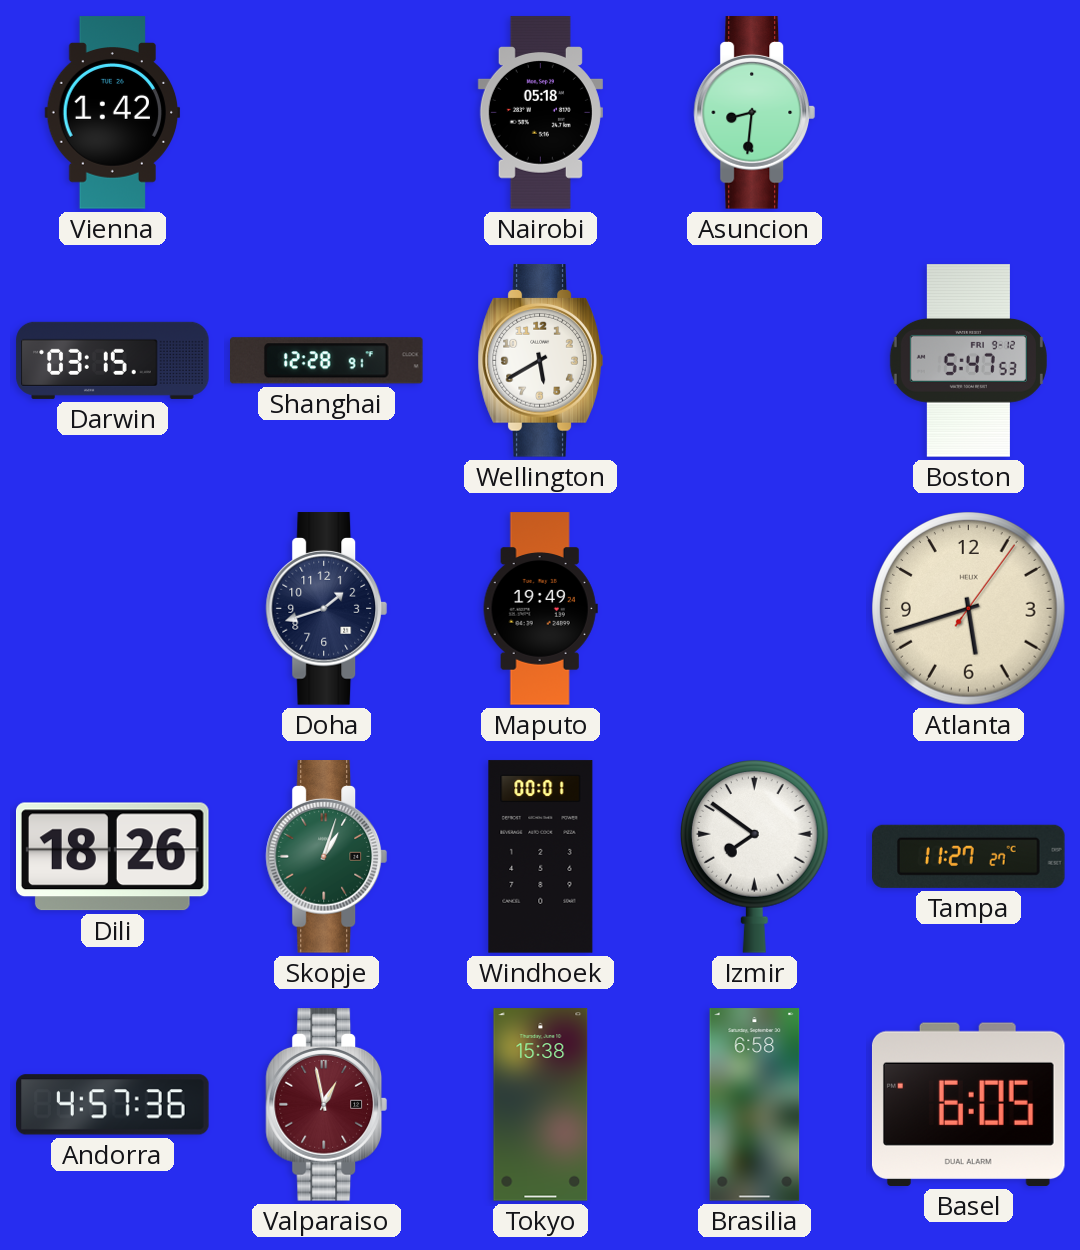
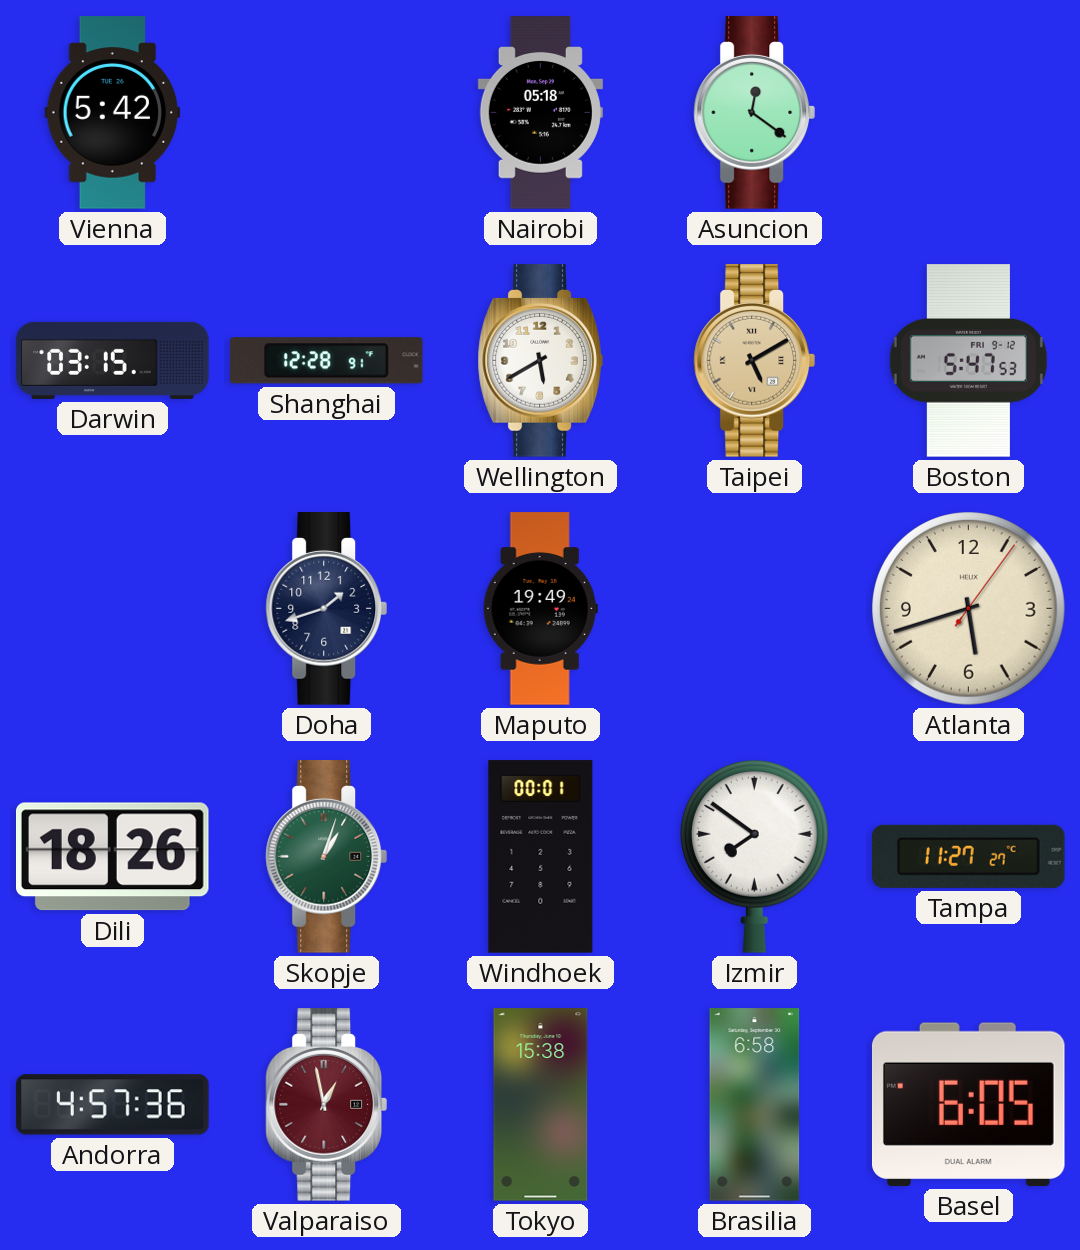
Vienna: 1:42 -> 5:42 (113, 113)
Asuncion: 8:31 -> 12:21 (755, 113)
Taipei: none -> 5:10 (755, 361)
